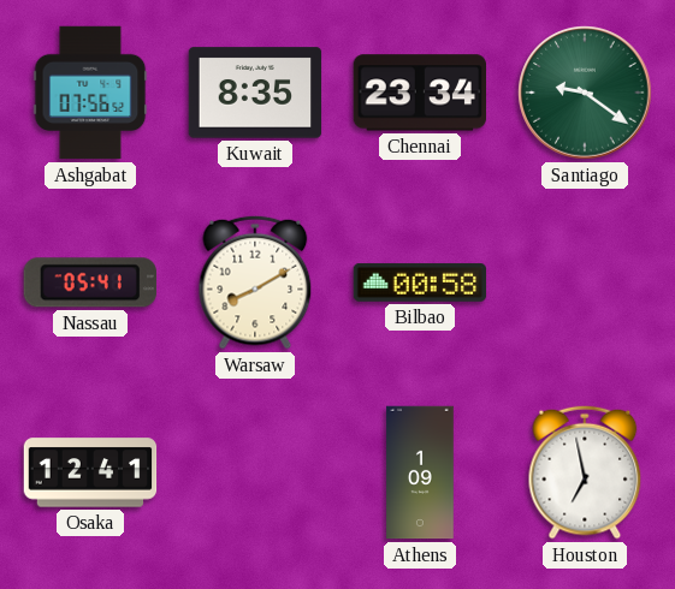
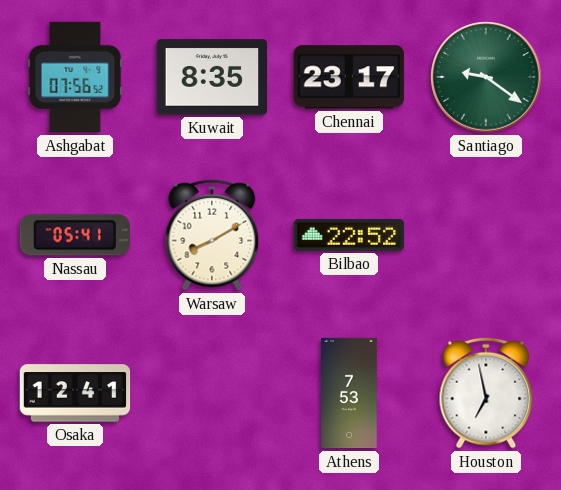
Chennai: 23:34 -> 23:17 (348, 77)
Bilbao: 00:58 -> 22:52 (349, 235)
Athens: 1:09 -> 7:53 (349, 393)
